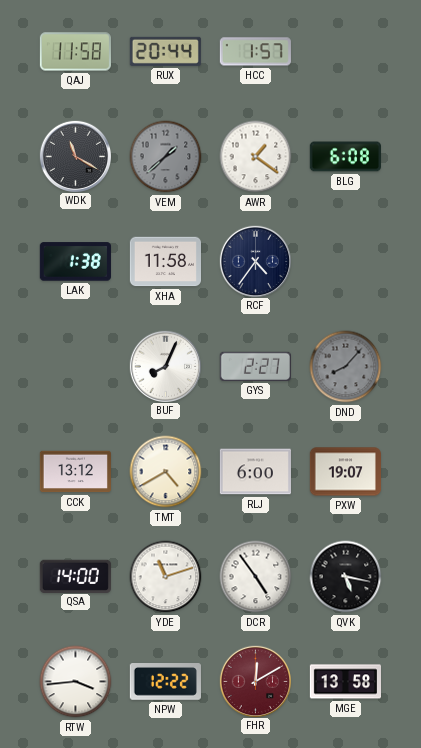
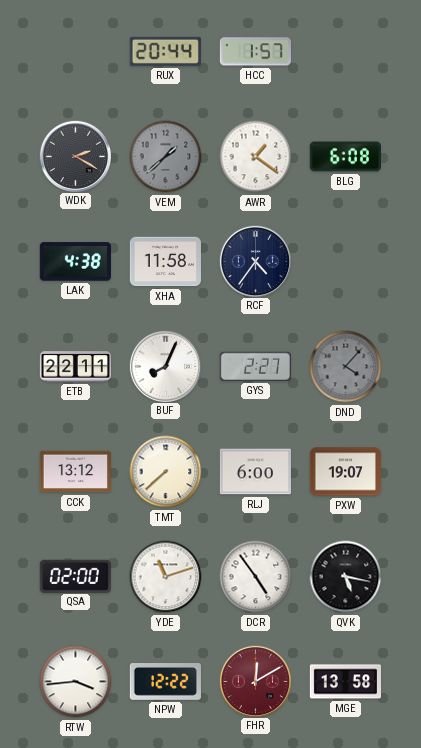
QAJ: 11:58 -> none (75, 52)
WDK: 11:20 -> 2:20 (75, 156)
LAK: 1:38 -> 4:38 (75, 262)
ETB: none -> 22:11 (75, 367)
DND: 8:07 -> 4:07 (346, 367)
TMT: 4:40 -> 7:38 (166, 472)
QSA: 14:00 -> 02:00 (75, 576)
